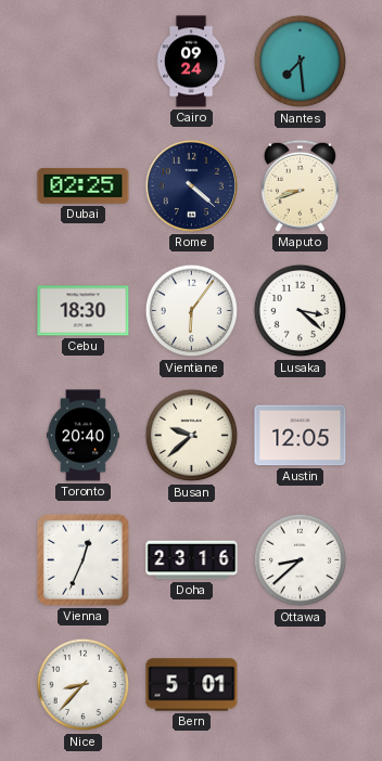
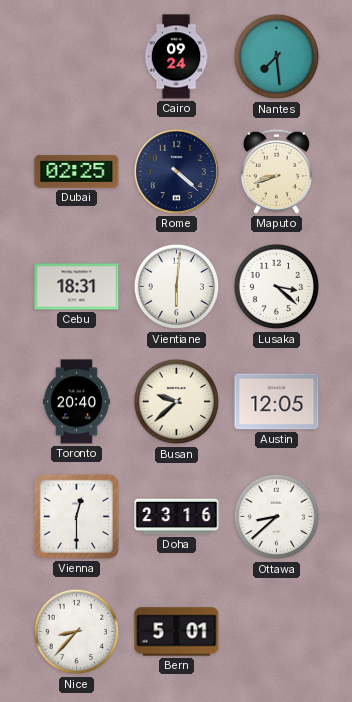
Cebu: 18:30 -> 18:31 (77, 287)
Vientiane: 6:06 -> 6:01 (177, 287)
Vienna: 12:34 -> 12:30 (76, 516)
